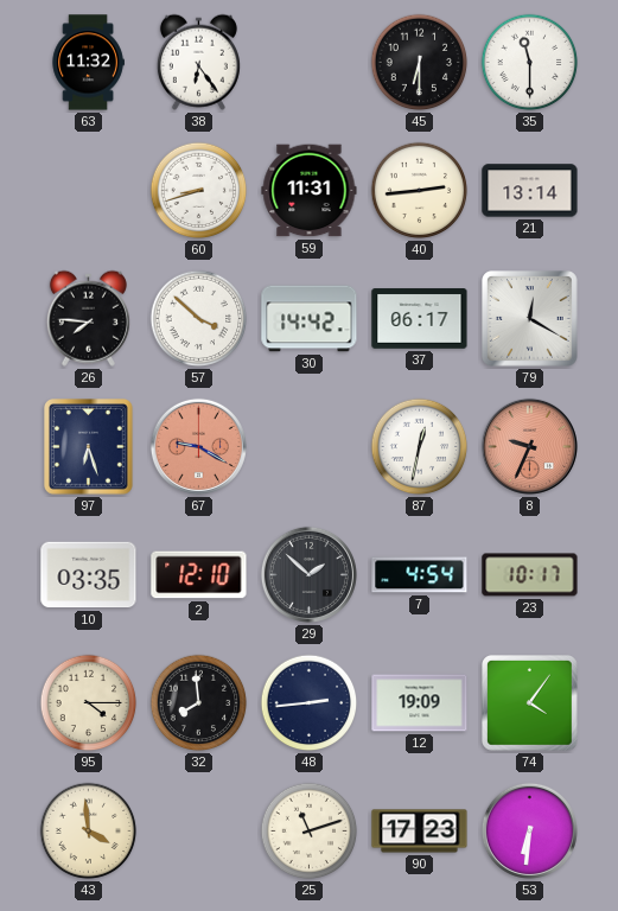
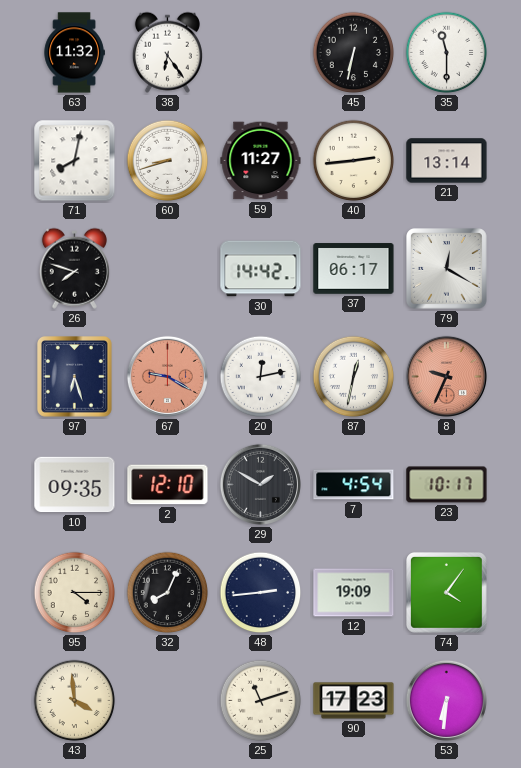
45: 6:30 -> 6:32 (354, 53)
71: none -> 8:02 (75, 161)
59: 11:31 -> 11:27 (261, 161)
26: 7:46 -> 7:48 (74, 268)
57: 3:52 -> none (199, 319)
20: none -> 12:13 (261, 377)
10: 03:35 -> 09:35 (75, 485)
29: 1:52 -> 1:50 (260, 484)
32: 7:59 -> 8:04 (168, 593)
